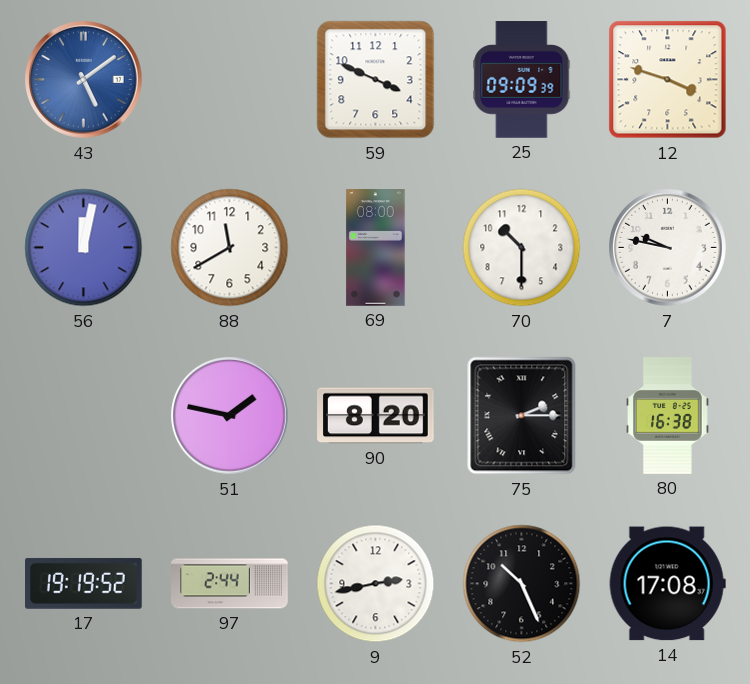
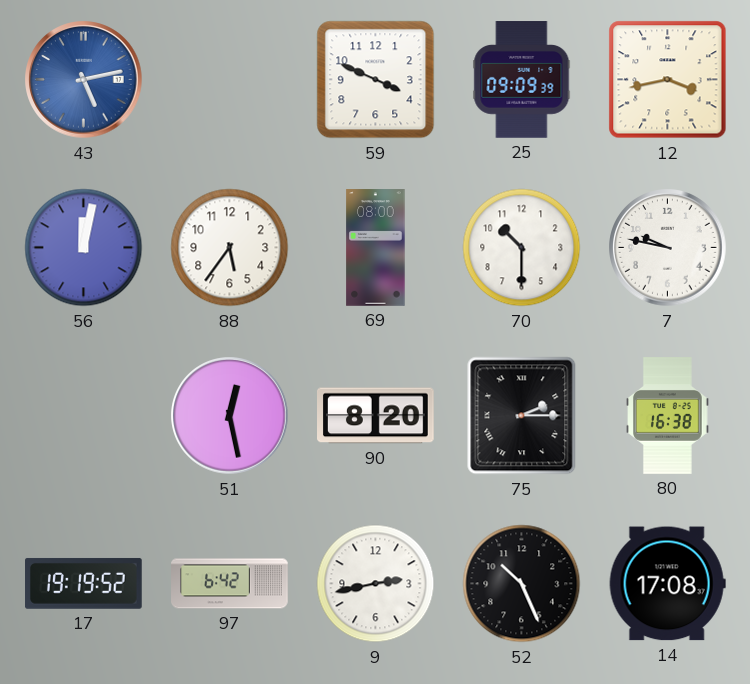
43: 5:09 -> 5:13 (84, 80)
12: 3:48 -> 3:43 (668, 80)
88: 11:40 -> 5:36 (230, 248)
51: 1:47 -> 12:28 (230, 416)
97: 2:44 -> 6:42 (230, 584)
